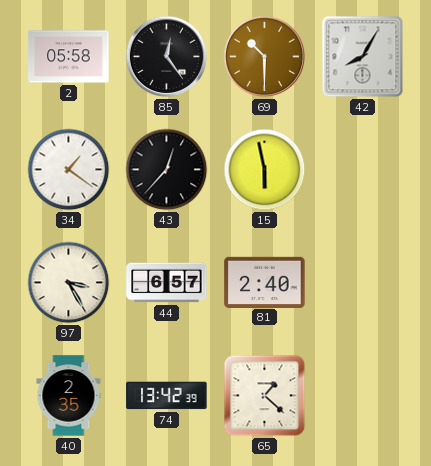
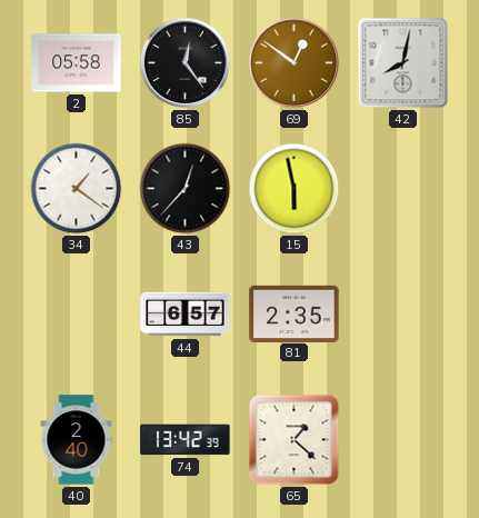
69: 10:30 -> 12:51 (295, 63)
42: 8:05 -> 8:02 (403, 63)
97: 3:25 -> none (69, 283)
81: 2:40 -> 2:35 (295, 313)
40: 2:35 -> 2:40 (77, 440)
